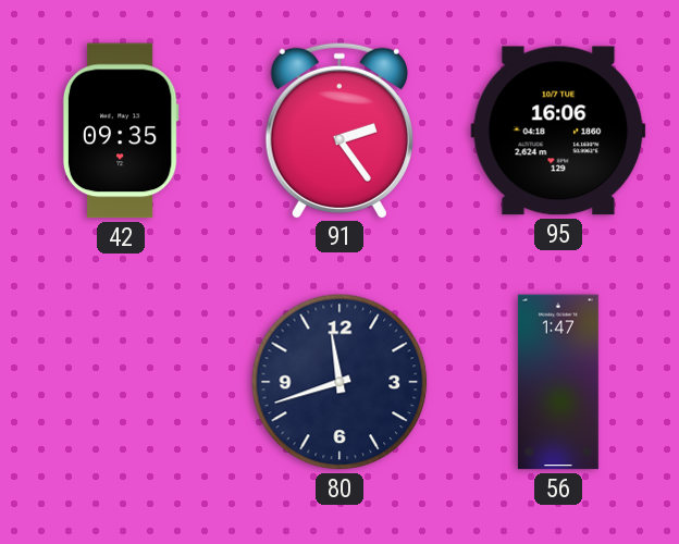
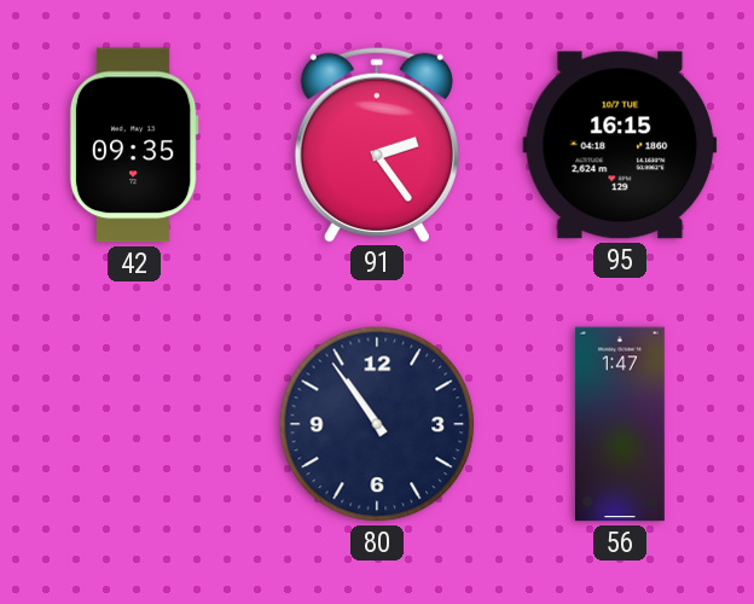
95: 16:06 -> 16:15 (620, 145)
80: 11:42 -> 10:54 (377, 424)
